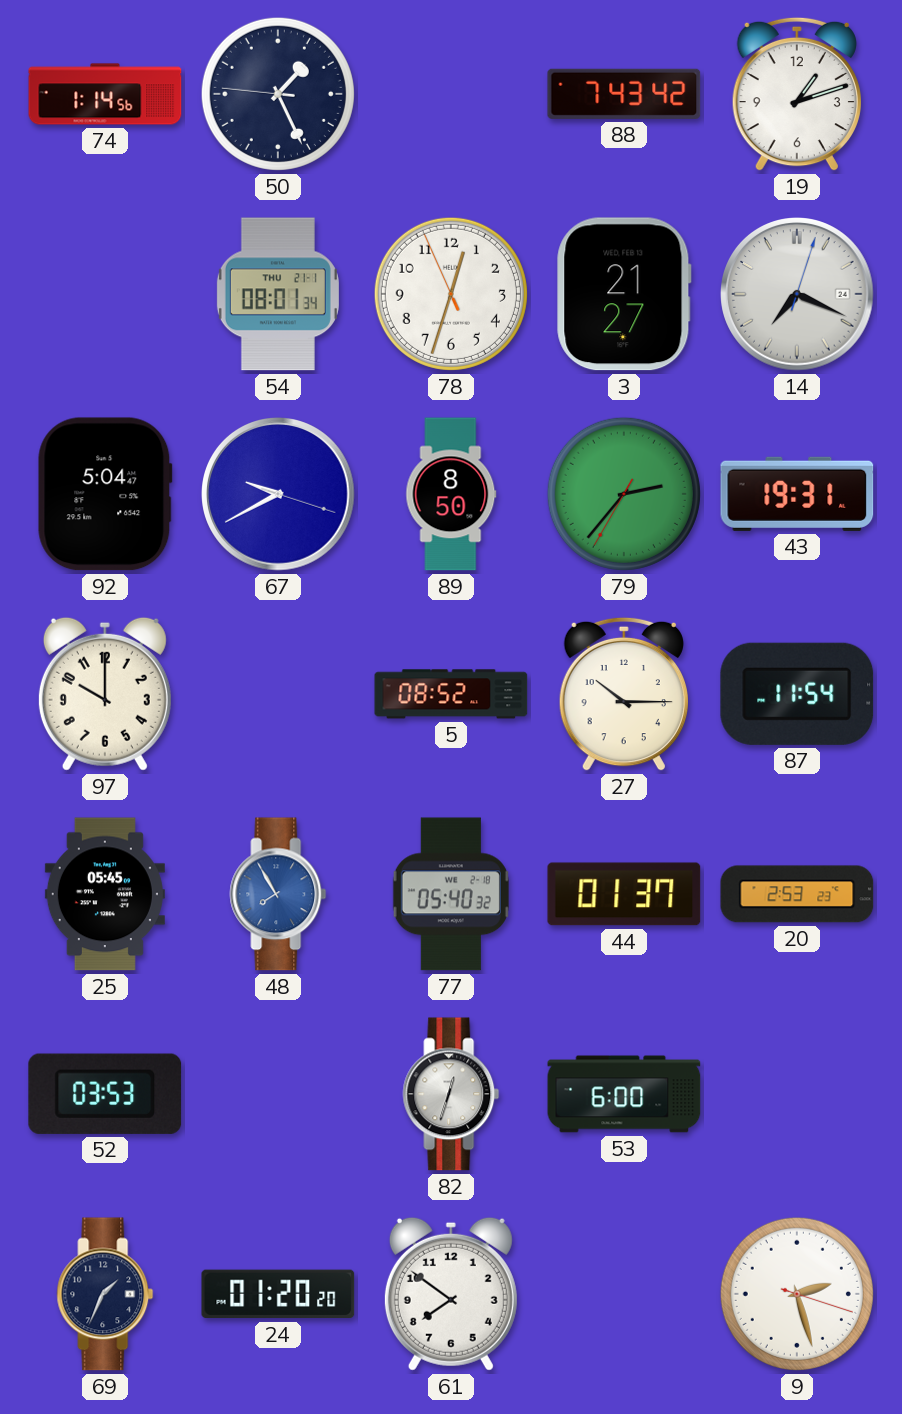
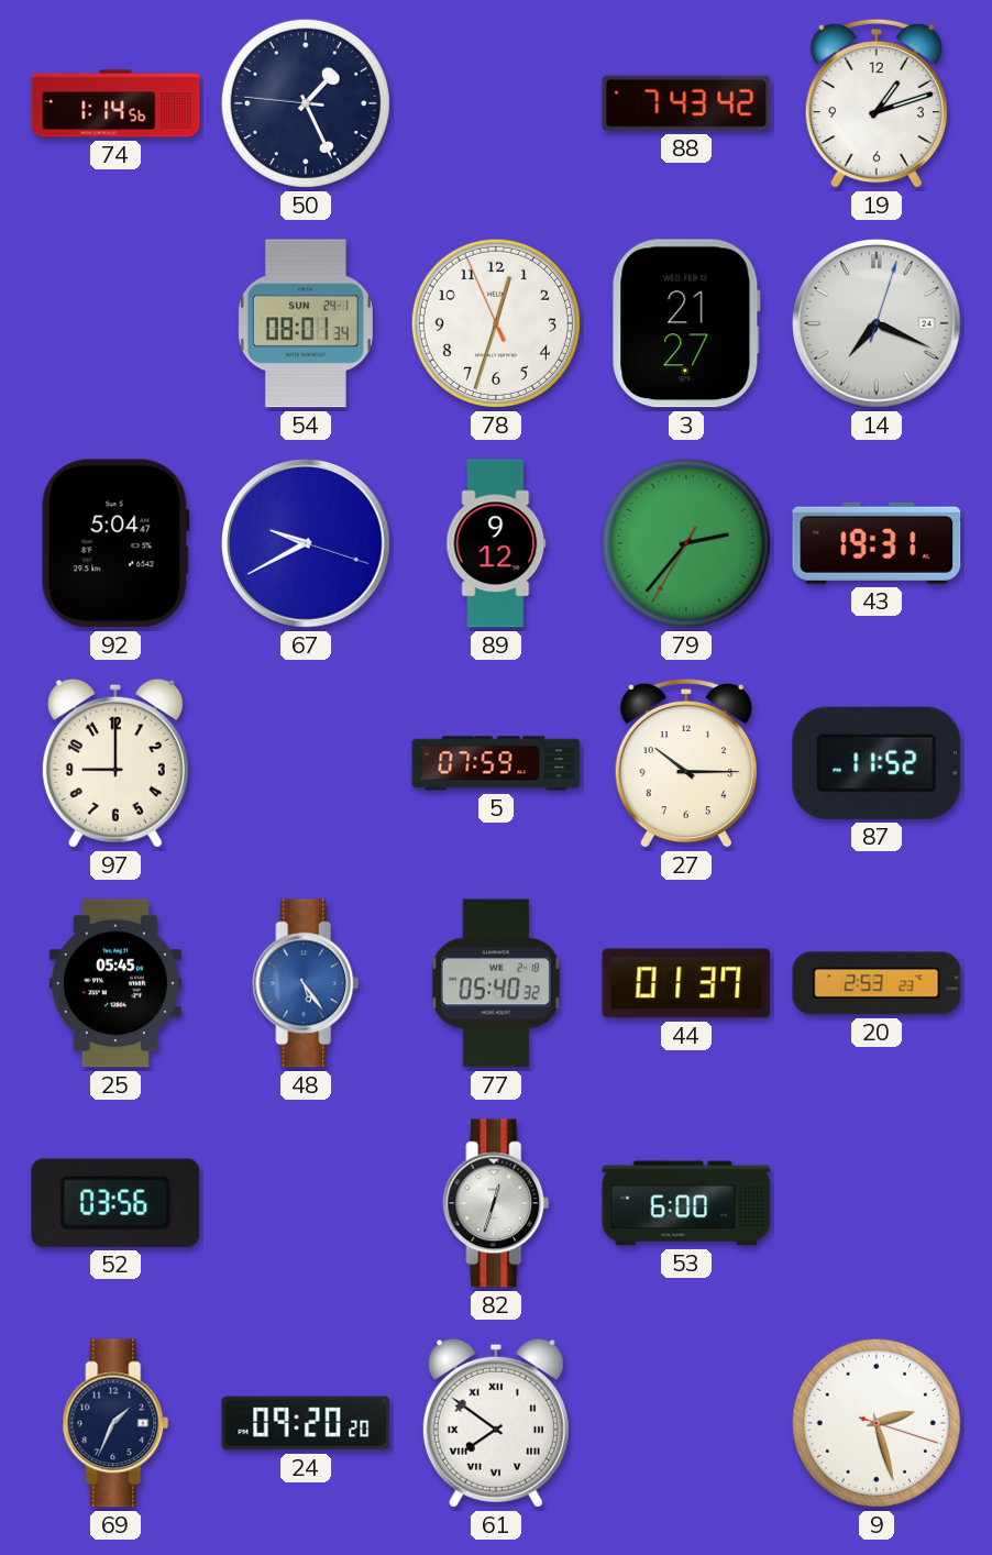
54 date: THU 21-1 -> SUN 24-1 (306, 323)
89: 8:50 -> 9:12 (496, 543)
97: 10:00 -> 9:00 (115, 763)
5: 08:52 -> 07:59 (496, 763)
87: 11:54 -> 11:52 (877, 763)
48: 7:55 -> 5:24 (306, 983)
52: 03:53 -> 03:56 (115, 1203)
24: 01:20 -> 09:20 (306, 1423)
61 numerals: Arabic -> Roman (496, 1423)
